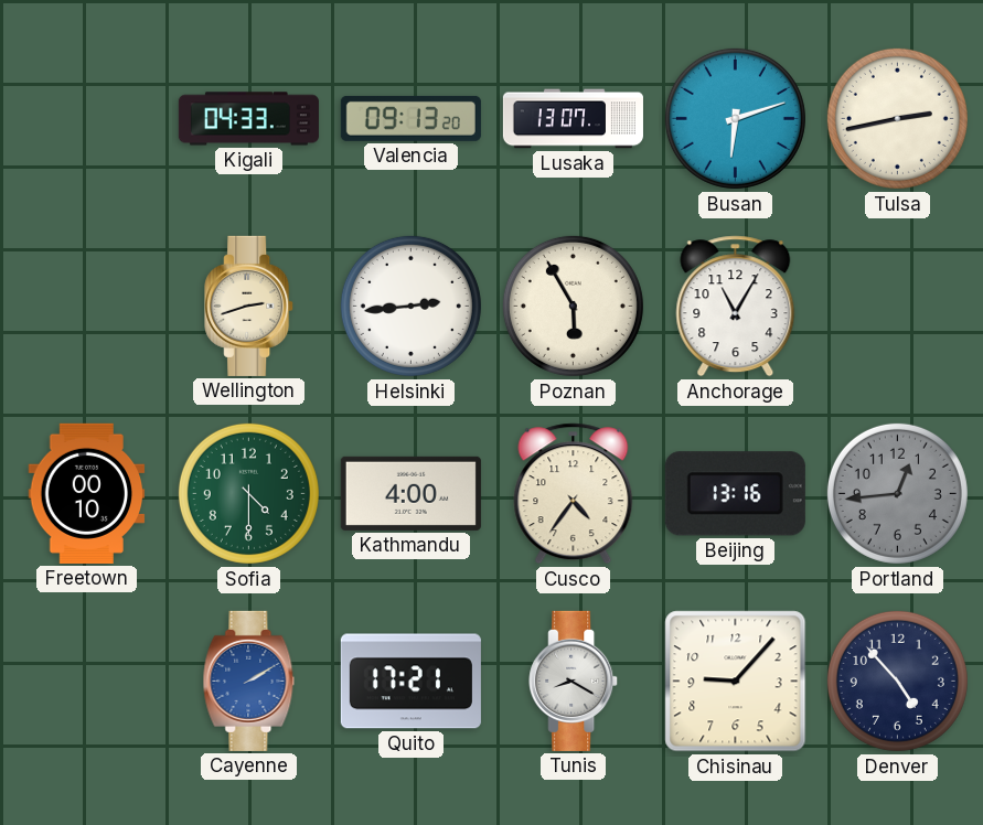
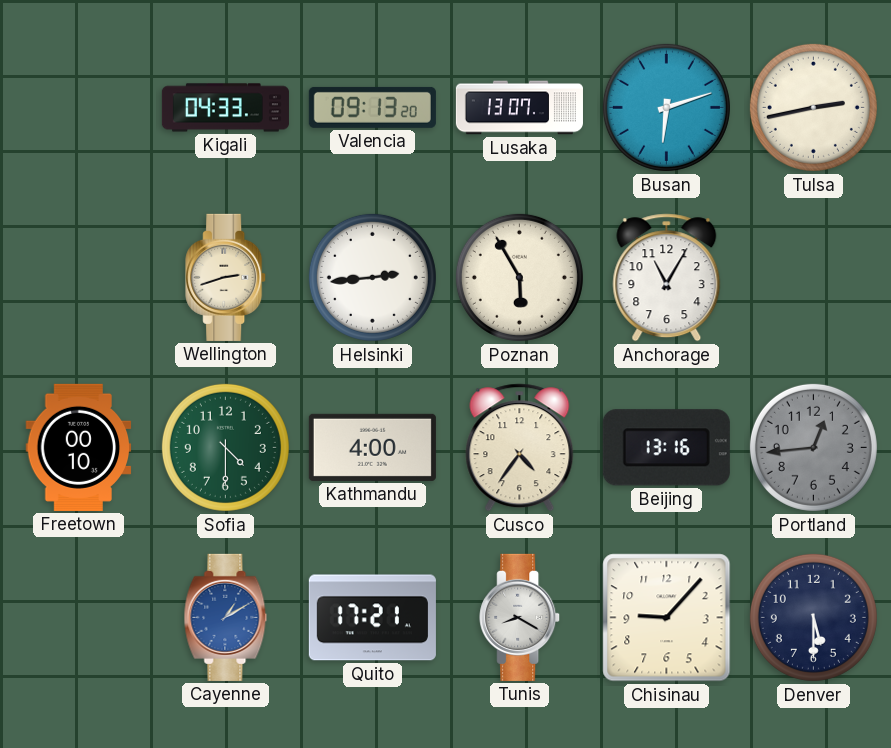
Cayenne: 2:10 -> 1:10 (226, 617)
Denver: 4:53 -> 5:30 (813, 617)
